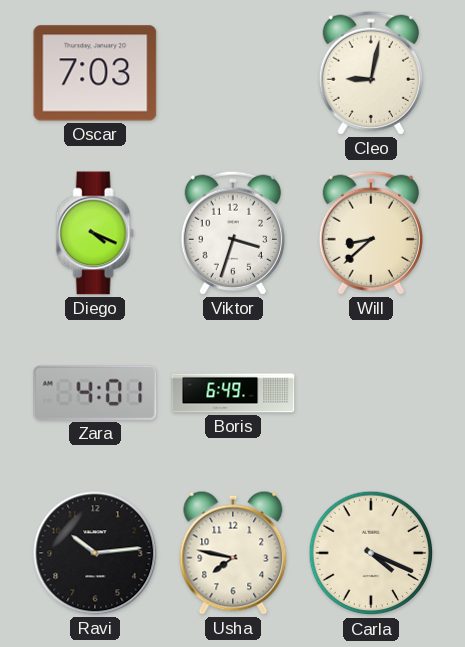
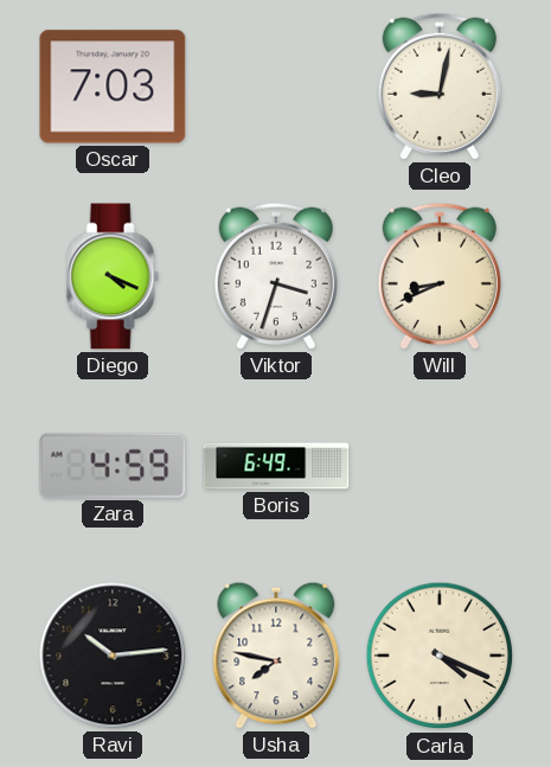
Will: 8:38 -> 8:41 (440, 276)
Zara: 4:01 -> 4:59 (113, 466)
